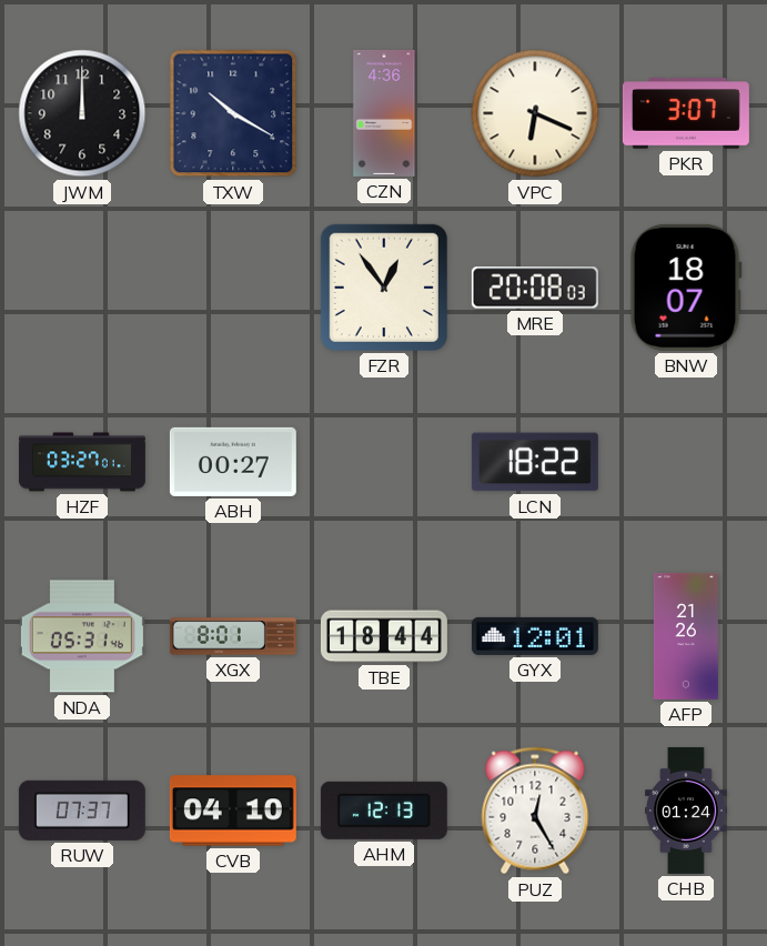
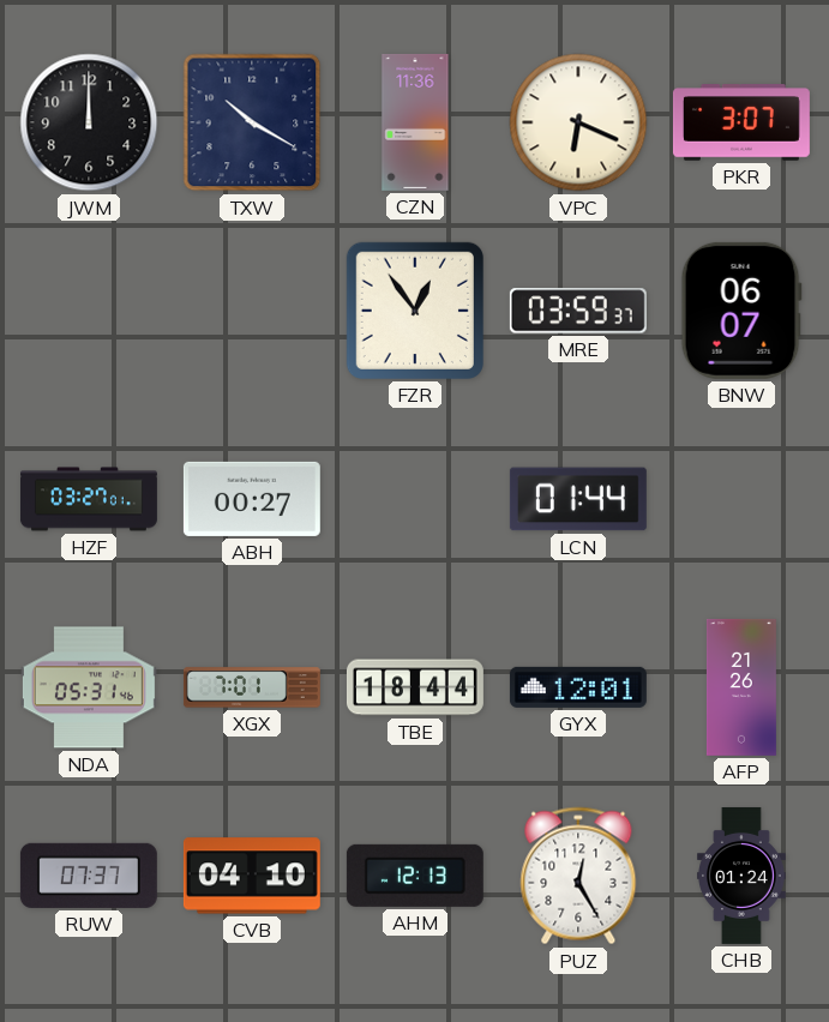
CZN: 4:36 -> 11:36 (415, 122)
MRE: 20:08 -> 03:59 (578, 311)
BNW: 18:07 -> 06:07 (741, 311)
LCN: 18:22 -> 01:44 (578, 499)
XGX: 8:01 -> 7:01 (252, 687)
